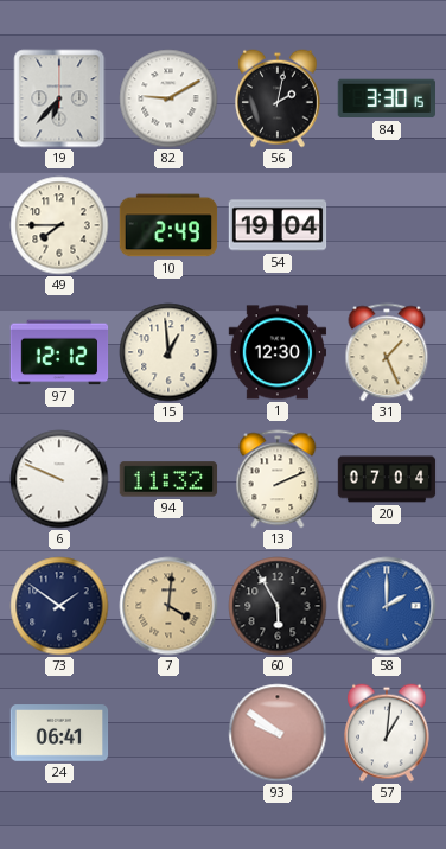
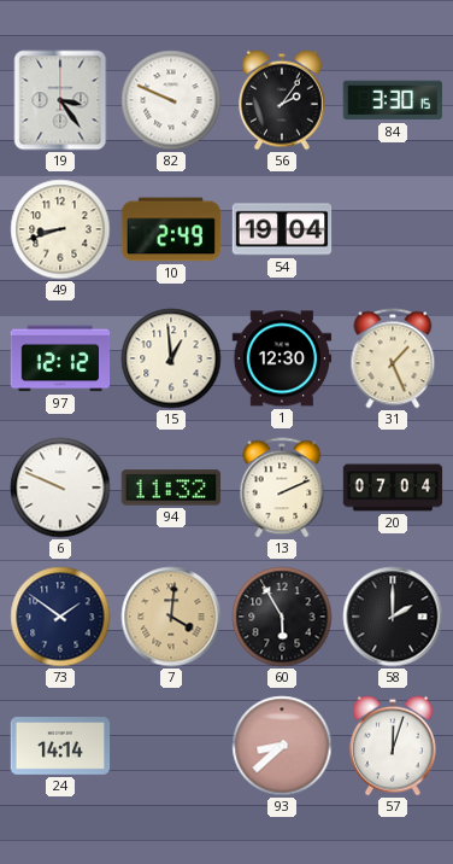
19: 6:37 -> 3:24 (60, 100)
82: 9:10 -> 9:49 (171, 100)
56: 2:02 -> 2:06 (283, 100)
49: 7:45 -> 8:42 (60, 229)
58 dial: blue -> black (393, 617)
24: 06:41 -> 14:14 (60, 746)
93: 9:51 -> 8:38 (282, 746)
57: 1:01 -> 12:03 (394, 746)
